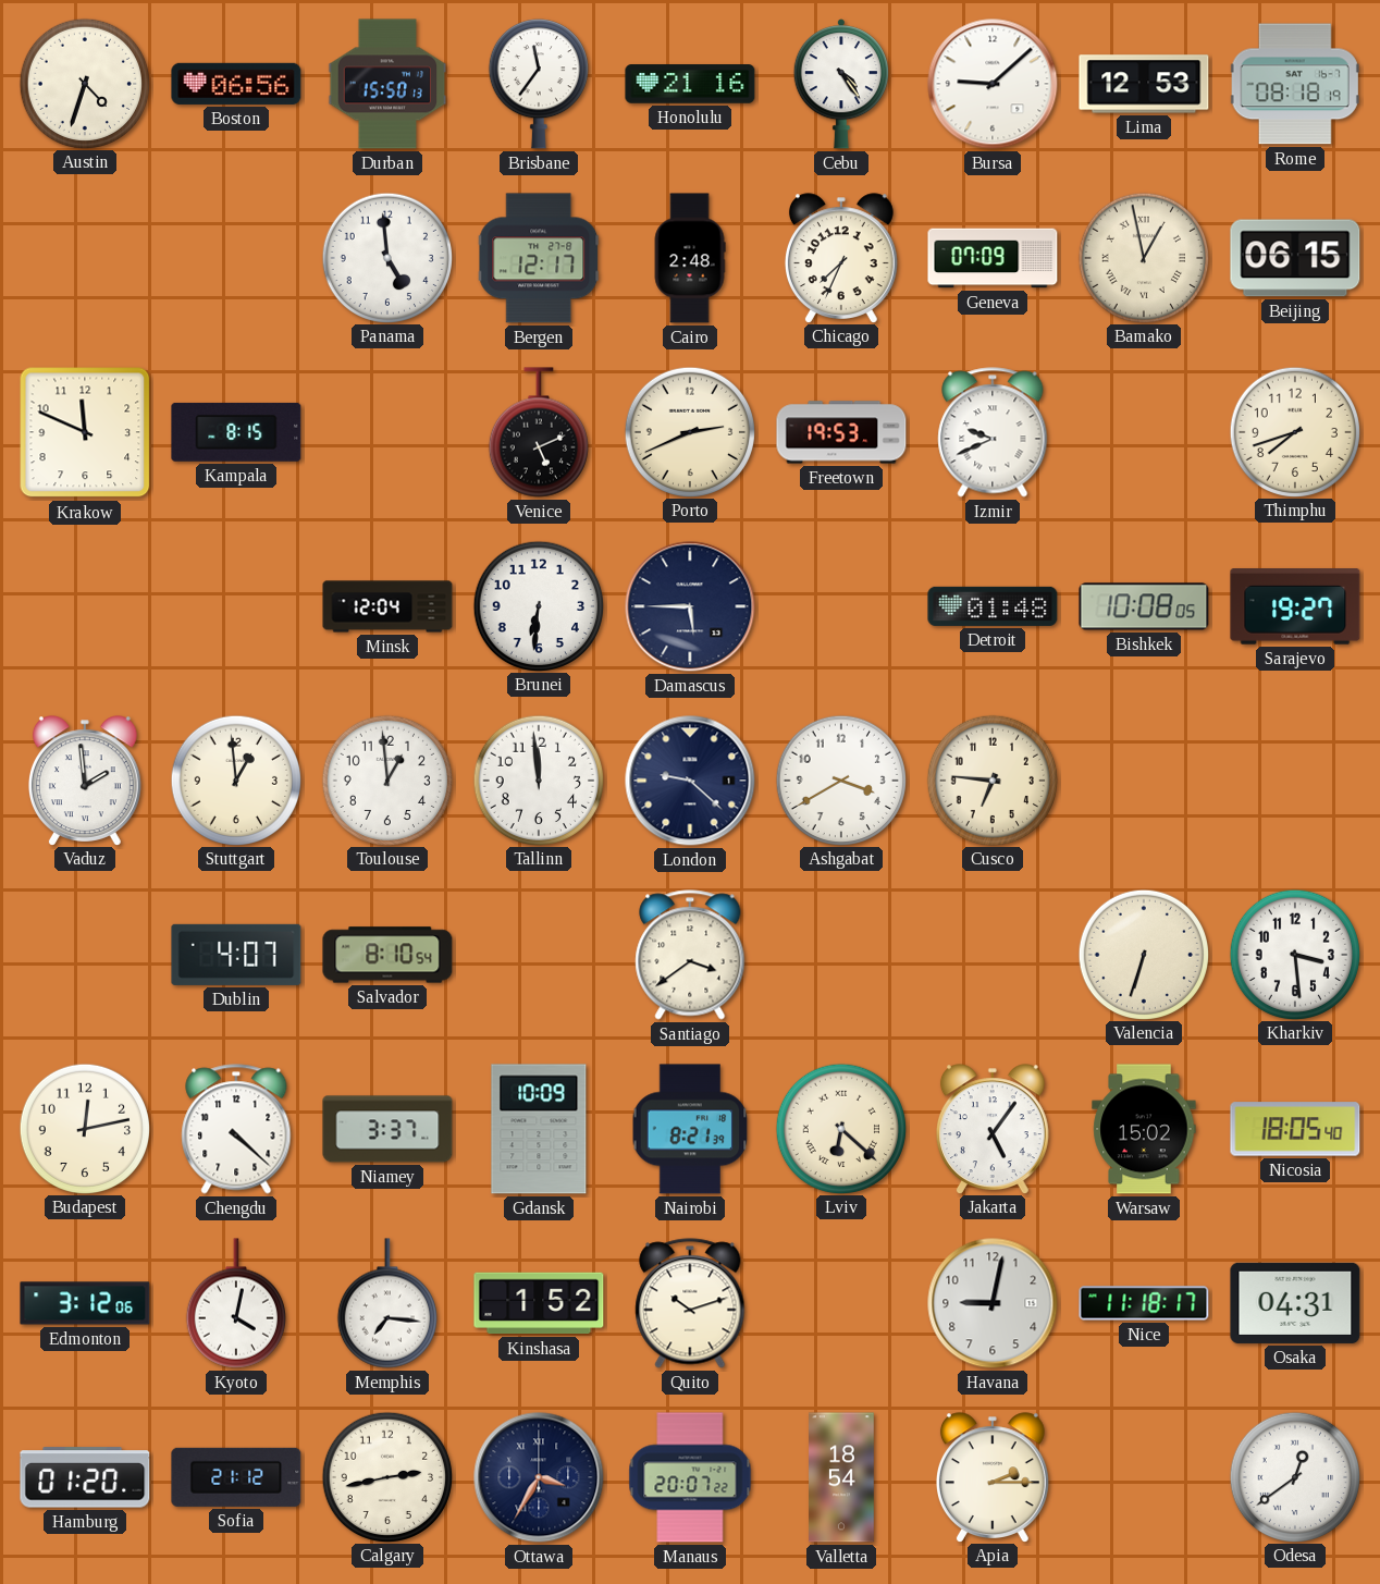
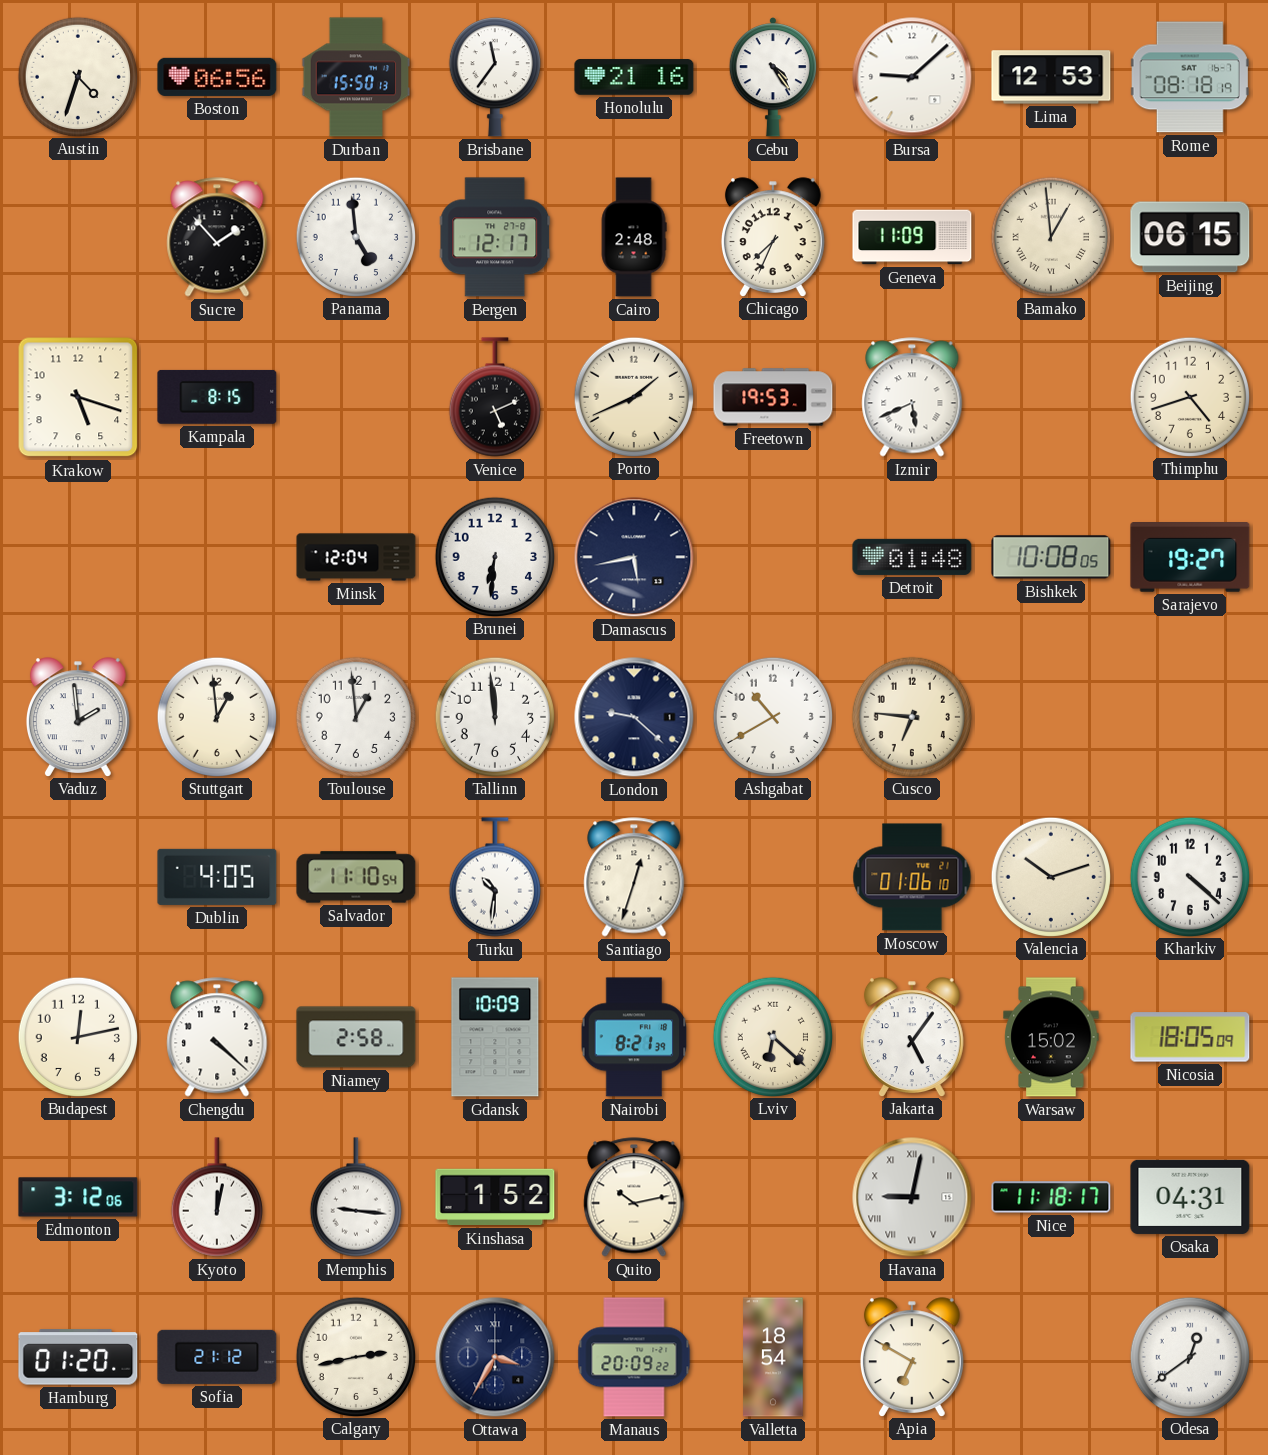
Sucre: none -> 1:53 (217, 237)
Geneva: 07:09 -> 11:09 (912, 237)
Bamako: 12:58 -> 12:59 (1050, 236)
Krakow: 11:49 -> 5:18 (78, 397)
Porto: 2:41 -> 1:41 (633, 396)
Izmir: 9:41 -> 5:41 (912, 397)
Thimphu: 7:42 -> 4:42 (1189, 396)
Damascus: 5:45 -> 5:43 (634, 557)
Ashgabat: 3:40 -> 10:40 (772, 716)
Dublin: 4:07 -> 4:05 (217, 877)
Salvador: 8:10 -> 11:10 (356, 877)
Turku: none -> 10:31 (495, 877)
Santiago: 3:39 -> 12:33 (634, 877)
Moscow: none -> 01:06 (912, 877)
Valencia: 6:33 -> 10:12 (1050, 876)
Kharkiv: 3:29 -> 4:22 (1189, 876)
Niamey: 3:37 -> 2:58 (356, 1037)
Nicosia: 18:05:40 -> 18:05:09 (1190, 1037)
Kyoto: 4:02 -> 12:02 (217, 1197)
Memphis: 7:16 -> 9:16 (356, 1197)
Quito: 10:12 -> 10:13 (634, 1197)
Havana numerals: Arabic -> Roman (912, 1197)
Manaus: 20:07 -> 20:09 (634, 1357)
Apia: 2:15 -> 6:50 (912, 1357)
